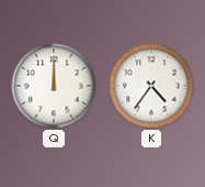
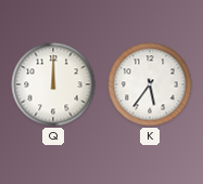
K: 4:36 -> 5:36 (150, 84)
